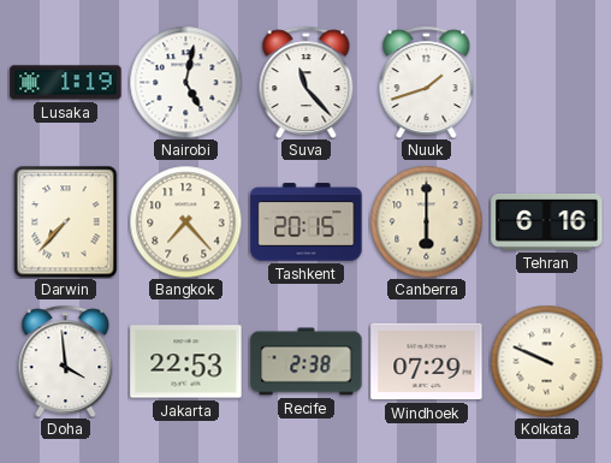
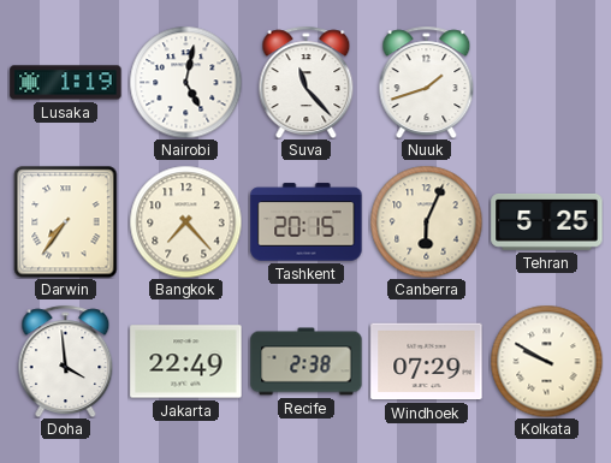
Darwin: 7:37 -> 7:36 (66, 221)
Canberra: 6:00 -> 6:04 (426, 221)
Tehran: 6:16 -> 5:25 (547, 221)
Jakarta: 22:53 -> 22:49 (186, 362)
Kolkata: 9:49 -> 9:50 (546, 361)
